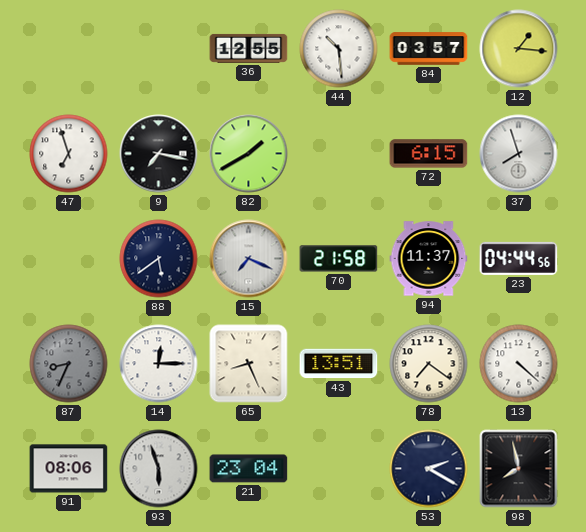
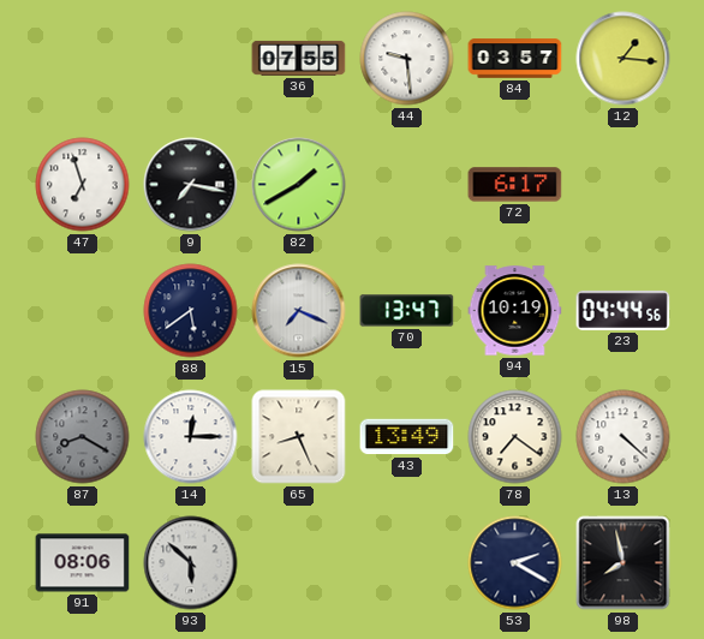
36: 12:55 -> 07:55 (299, 58)
44: 10:29 -> 9:29 (407, 59)
72: 6:15 -> 6:17 (515, 185)
37: 7:57 -> none (519, 154)
70: 21:58 -> 13:47 (407, 311)
94: 11:37 -> 10:19 (515, 311)
87: 8:34 -> 8:20 (83, 437)
43: 13:51 -> 13:49 (407, 437)
93: 5:57 -> 5:52 (191, 563)
21: 23:04 -> none (249, 469)
